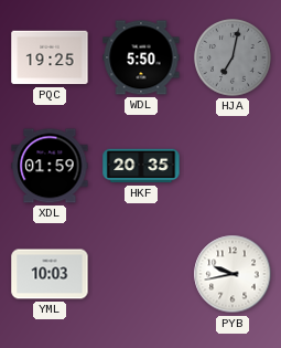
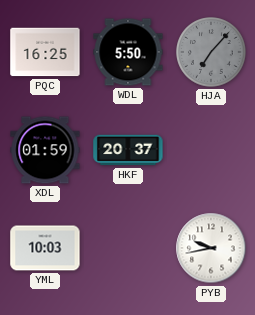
PQC: 19:25 -> 16:25 (45, 52)
HJA: 7:02 -> 7:07 (211, 52)
HKF: 20:35 -> 20:37 (128, 150)
